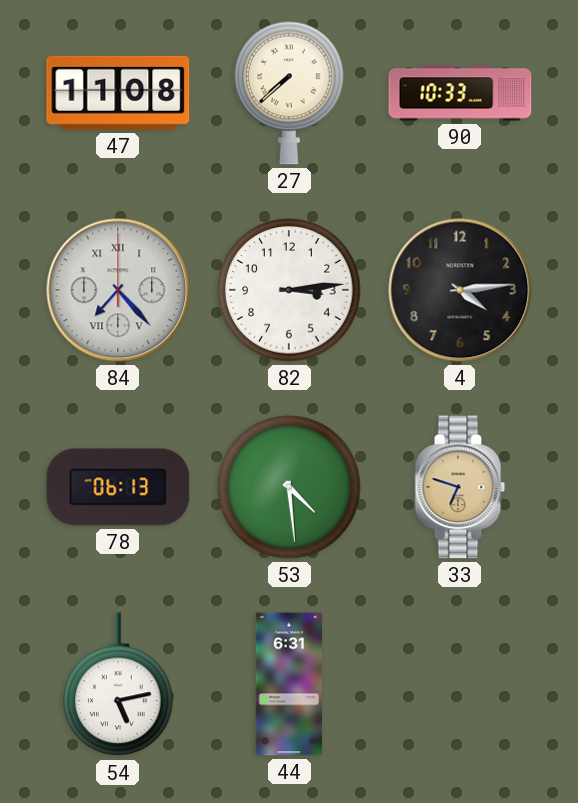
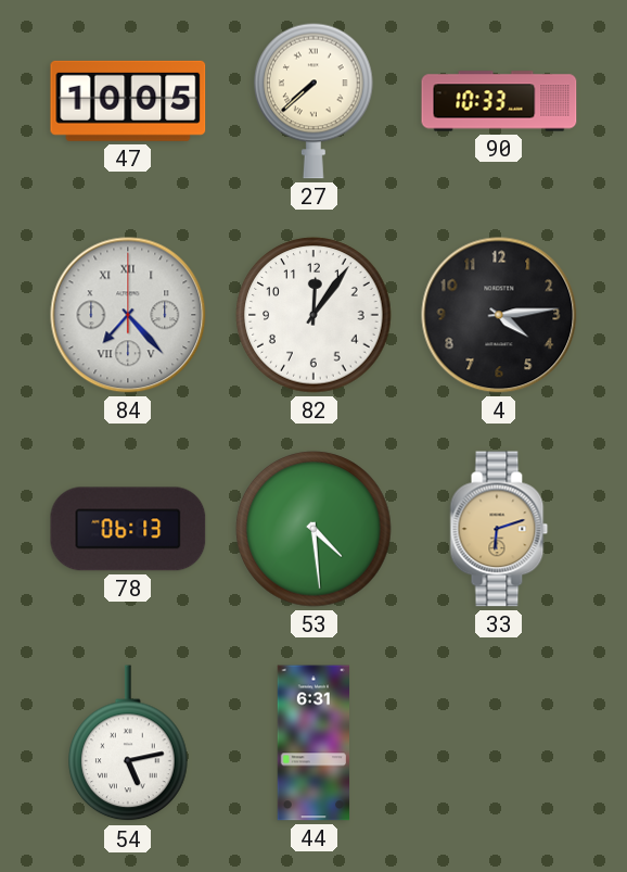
47: 11:08 -> 10:05 (128, 101)
82: 3:14 -> 12:06 (313, 315)
33: 6:48 -> 6:12 (499, 529)
